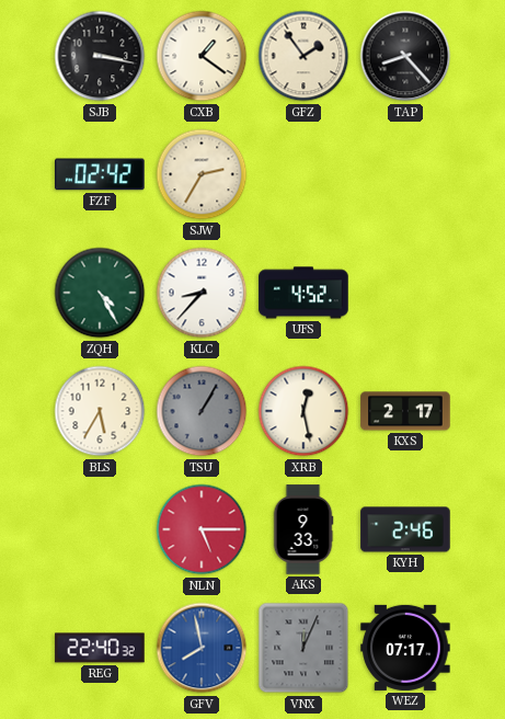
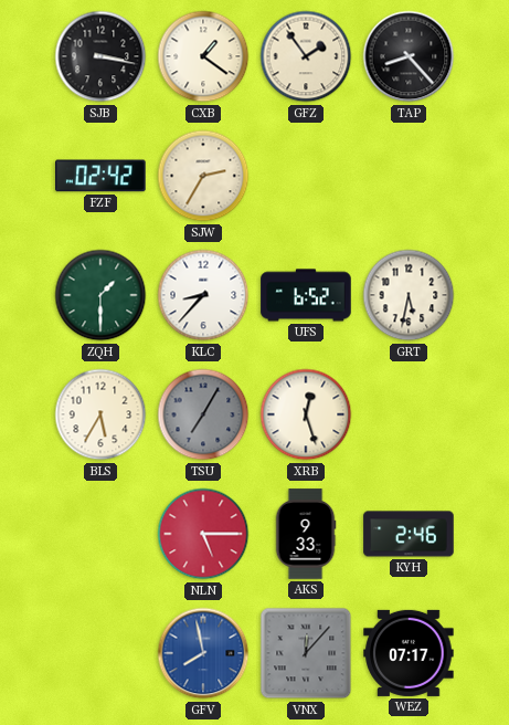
ZQH: 4:25 -> 1:30 (100, 295)
UFS: 4:52 -> 6:52 (306, 295)
GRT: none -> 5:32 (409, 295)
TSU: 1:05 -> 7:05 (203, 414)
XRB: 12:28 -> 12:27 (306, 414)
KXS: 2:17 -> none (405, 411)
REG: 22:40 -> none (100, 648)
VNX: 12:04 -> 12:07 (306, 653)
